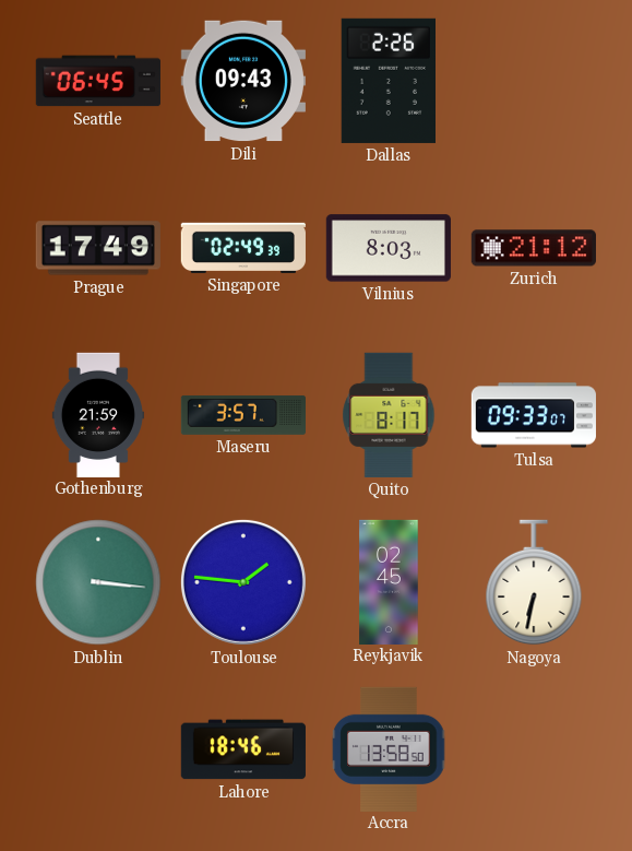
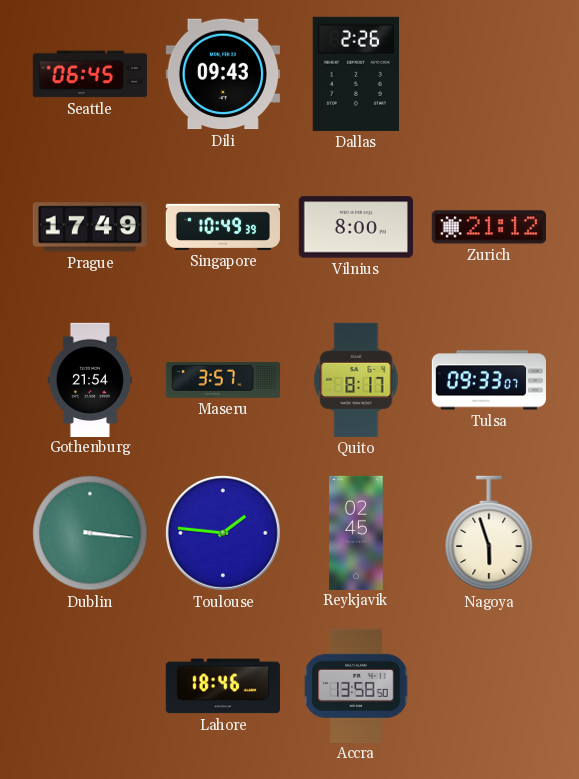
Singapore: 02:49 -> 10:49 (223, 227)
Vilnius: 8:03 -> 8:00 (356, 227)
Gothenburg: 21:59 -> 21:54 (90, 379)
Nagoya: 6:32 -> 5:57 (489, 533)
